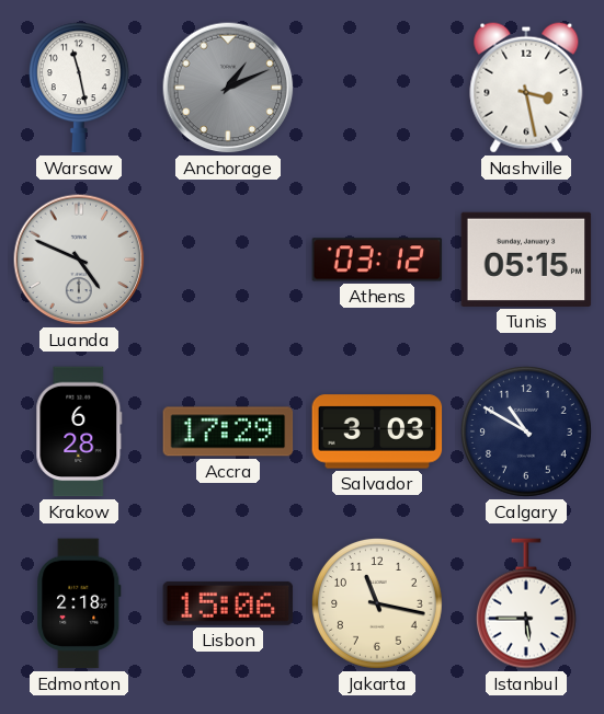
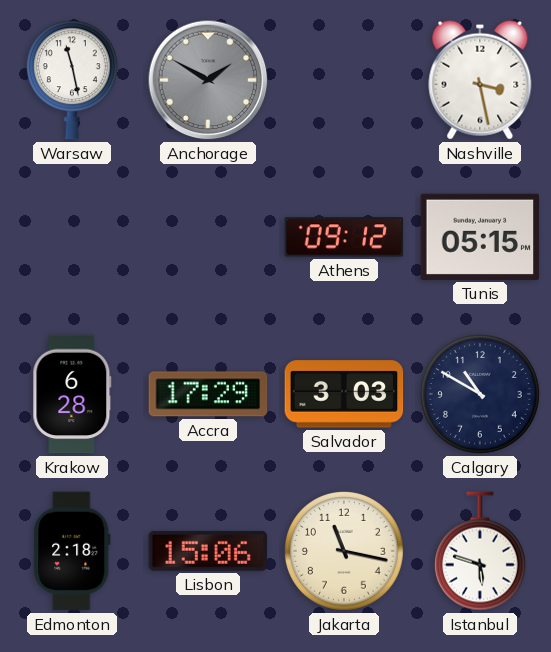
Anchorage: 1:11 -> 1:50 (208, 80)
Luanda: 4:49 -> none (79, 260)
Athens: 03:12 -> 09:12 (344, 237)
Istanbul: 5:45 -> 5:48 (480, 551)
